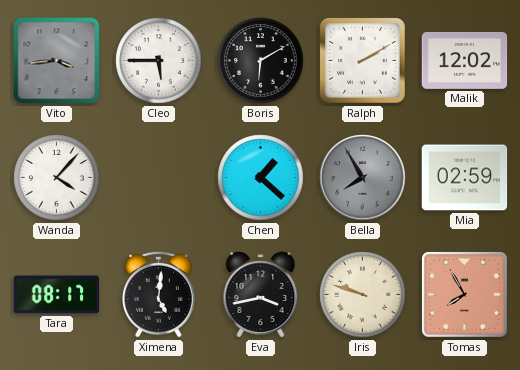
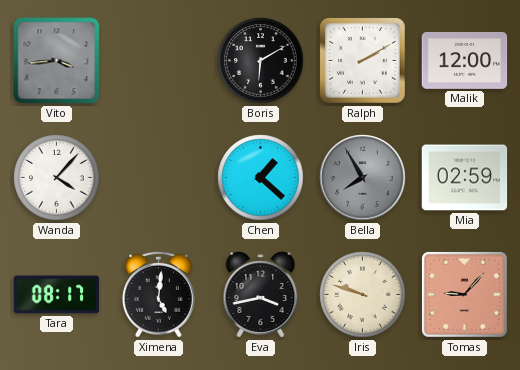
Cleo: 5:45 -> none (159, 61)
Malik: 12:02 -> 12:00 (465, 60)
Tomas: 7:55 -> 9:07 (464, 294)
